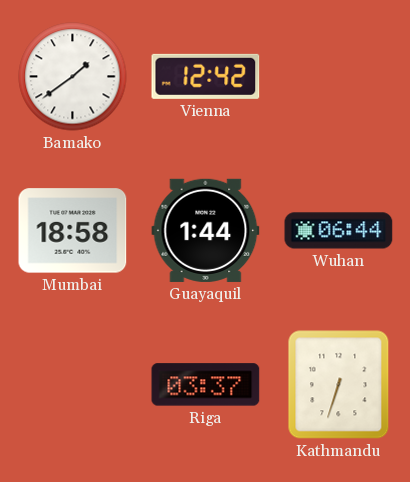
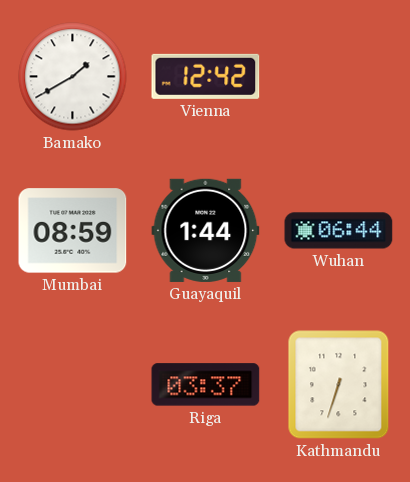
Bamako: 1:39 -> 1:40 (73, 77)
Mumbai: 18:58 -> 08:59 (73, 231)
